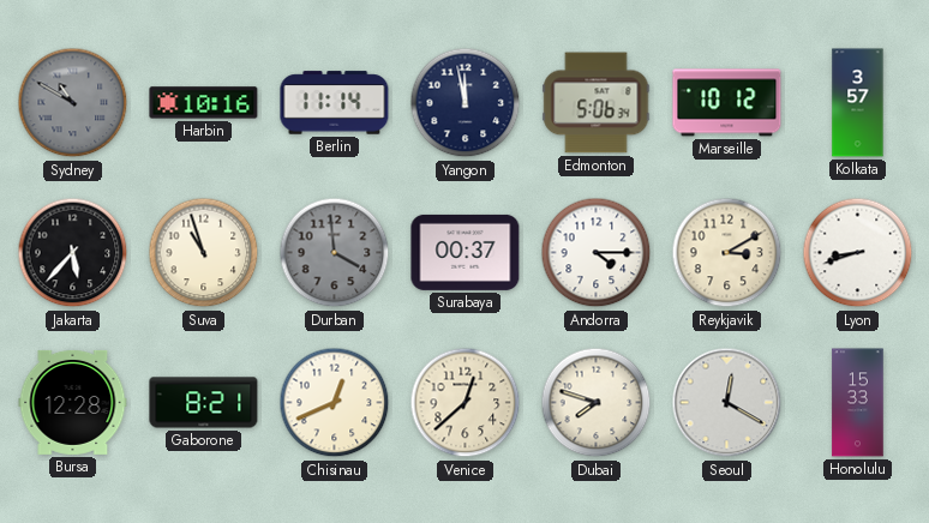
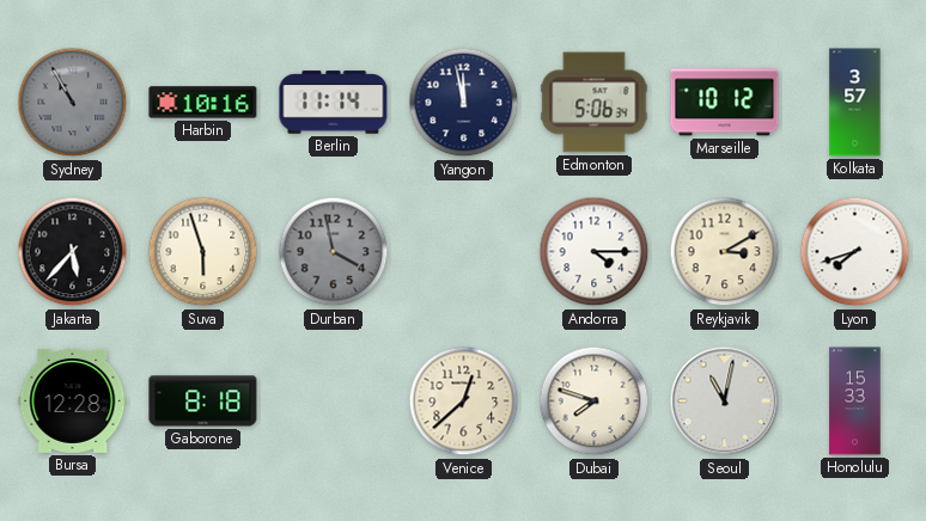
Sydney: 10:50 -> 10:55 (73, 103)
Suva: 10:57 -> 5:57 (203, 252)
Durban: 3:59 -> 3:58 (334, 252)
Surabaya: 00:37 -> none (466, 252)
Lyon: 8:42 -> 7:42 (855, 252)
Gaborone: 8:21 -> 8:18 (203, 402)
Chisinau: 12:41 -> none (335, 403)
Seoul: 12:20 -> 11:02 (725, 402)
